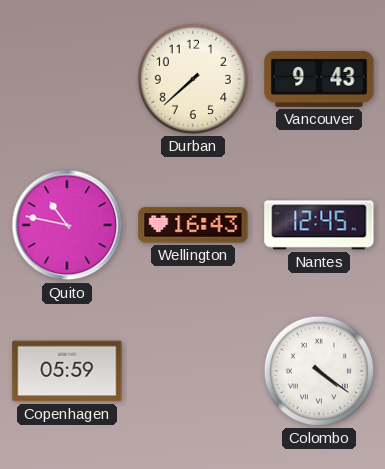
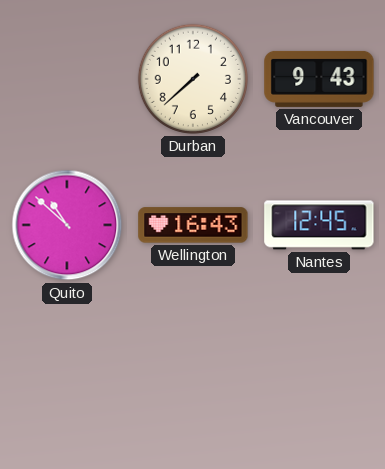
Quito: 10:47 -> 10:52 (67, 225)
Copenhagen: 05:59 -> none (67, 371)
Colombo: 4:21 -> none (319, 371)
